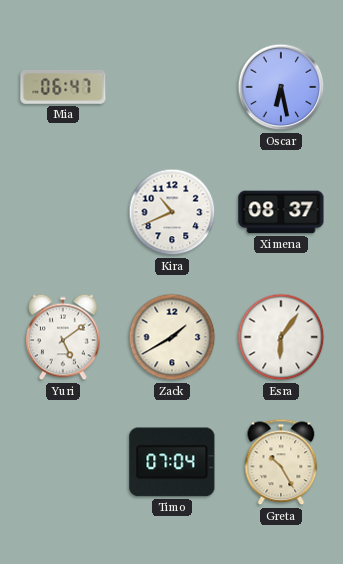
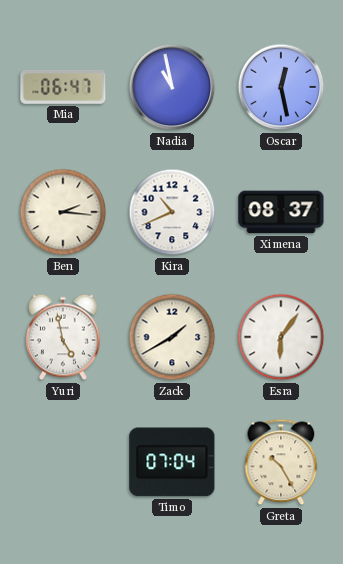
Nadia: none -> 10:58 (172, 87)
Oscar: 6:28 -> 12:28 (281, 87)
Ben: none -> 2:16 (63, 212)
Yuri: 5:09 -> 4:58 (63, 337)
